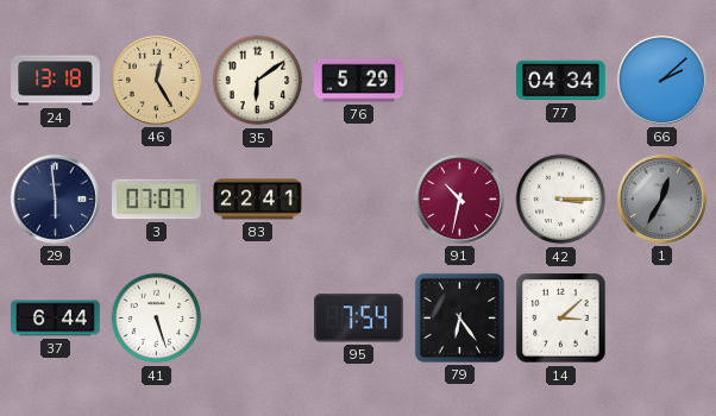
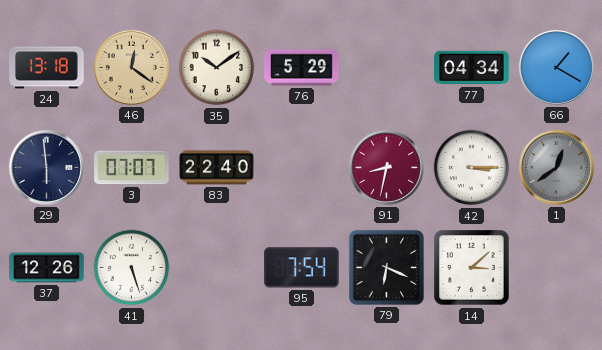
46: 12:25 -> 12:21 (131, 67)
35: 6:09 -> 10:09 (217, 68)
66: 2:08 -> 1:20 (556, 67)
83: 22:41 -> 22:40 (217, 168)
91: 10:32 -> 8:32 (386, 167)
1: 12:35 -> 12:39 (556, 167)
37: 6:44 -> 12:26 (47, 268)
79: 6:24 -> 6:19 (386, 267)
